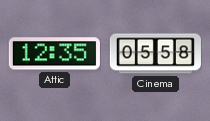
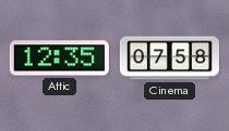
Cinema: 05:58 -> 07:58 (169, 58)
